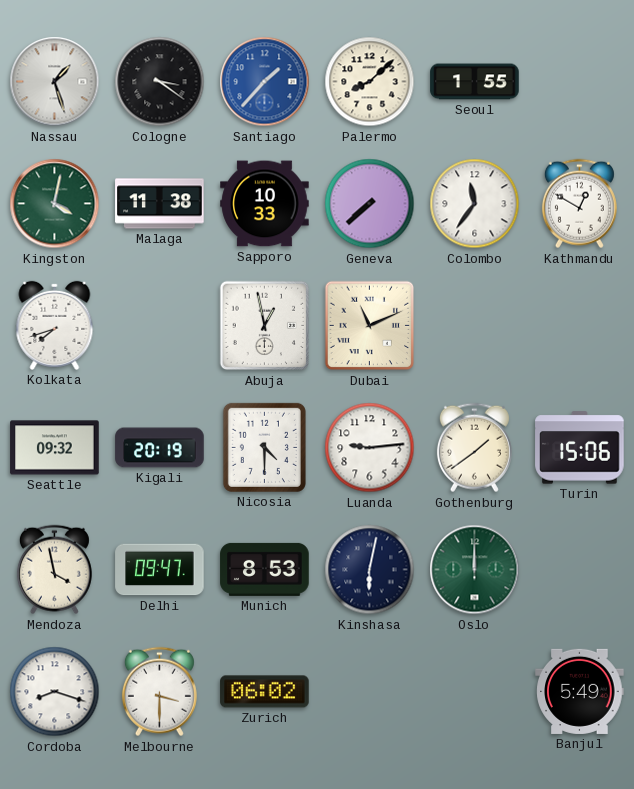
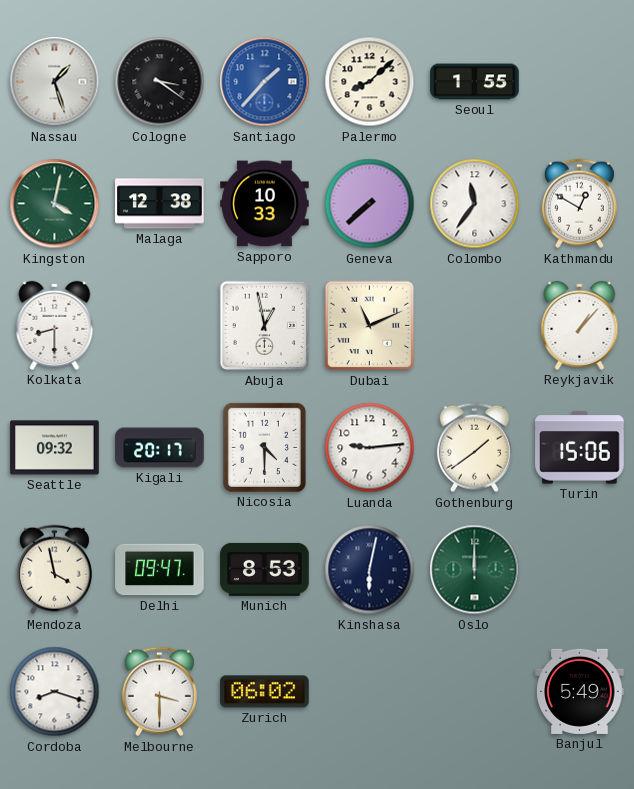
Malaga: 11:38 -> 12:38 (160, 204)
Kolkata: 7:42 -> 8:30 (55, 325)
Reykjavik: none -> 1:07 (580, 325)
Kigali: 20:19 -> 20:17 (160, 448)
